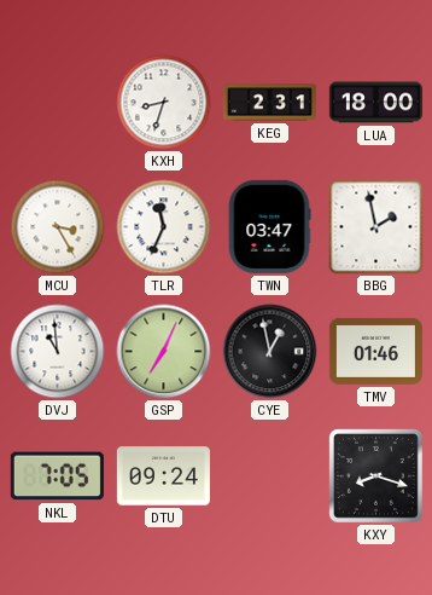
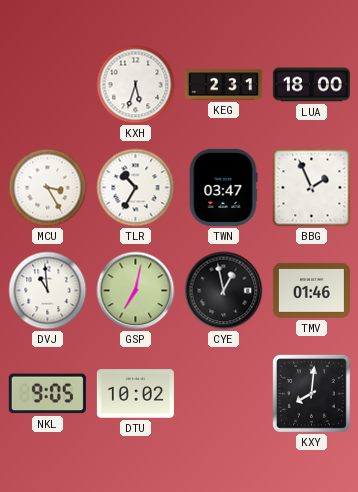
KXH: 8:33 -> 5:33 (136, 85)
TLR: 11:34 -> 10:35 (136, 188)
BBG: 1:58 -> 1:56 (312, 188)
GSP: 7:04 -> 7:02 (136, 291)
NKL: 7:05 -> 9:05 (47, 394)
DTU: 09:24 -> 10:02 (135, 394)
KXY: 8:18 -> 8:01 (312, 394)
